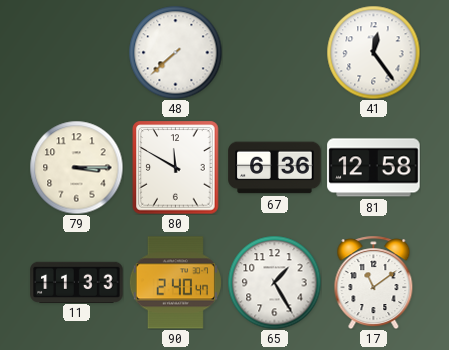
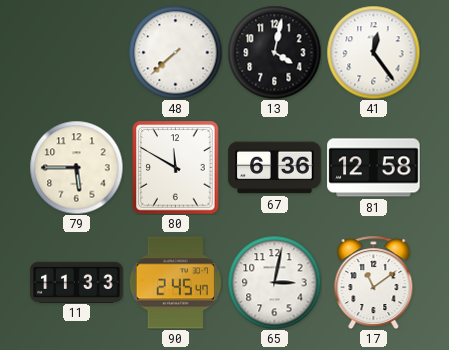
13: none -> 4:02 (274, 52)
79: 3:15 -> 5:45 (76, 167)
90: 2:40 -> 2:45 (175, 283)
65: 1:25 -> 3:02 (274, 282)
